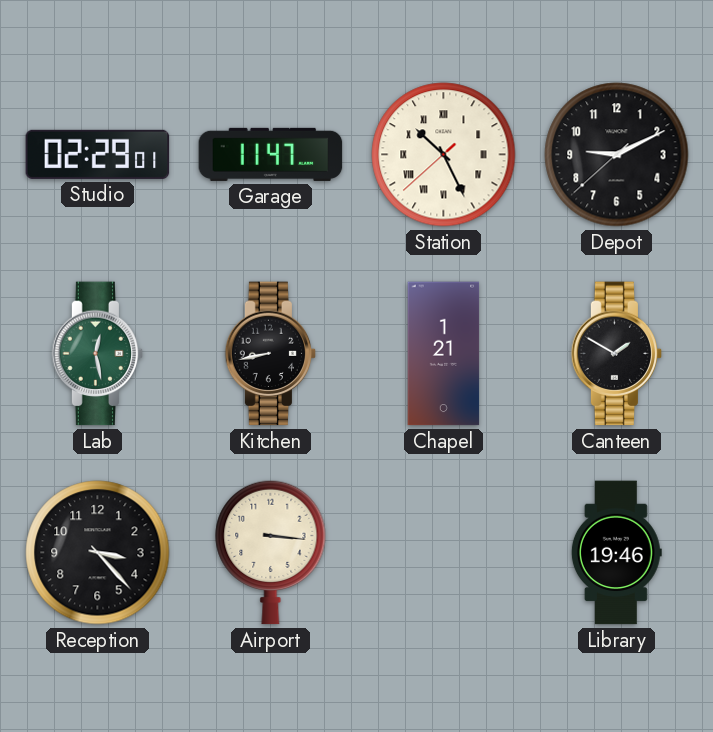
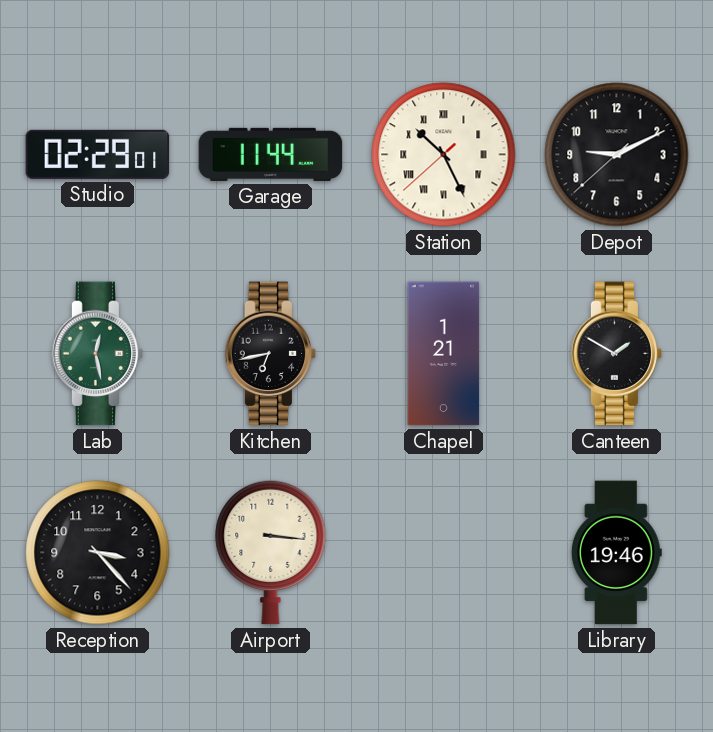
Garage: 11:47 -> 11:44 (271, 154)
Kitchen: 8:43 -> 6:43 (271, 354)
